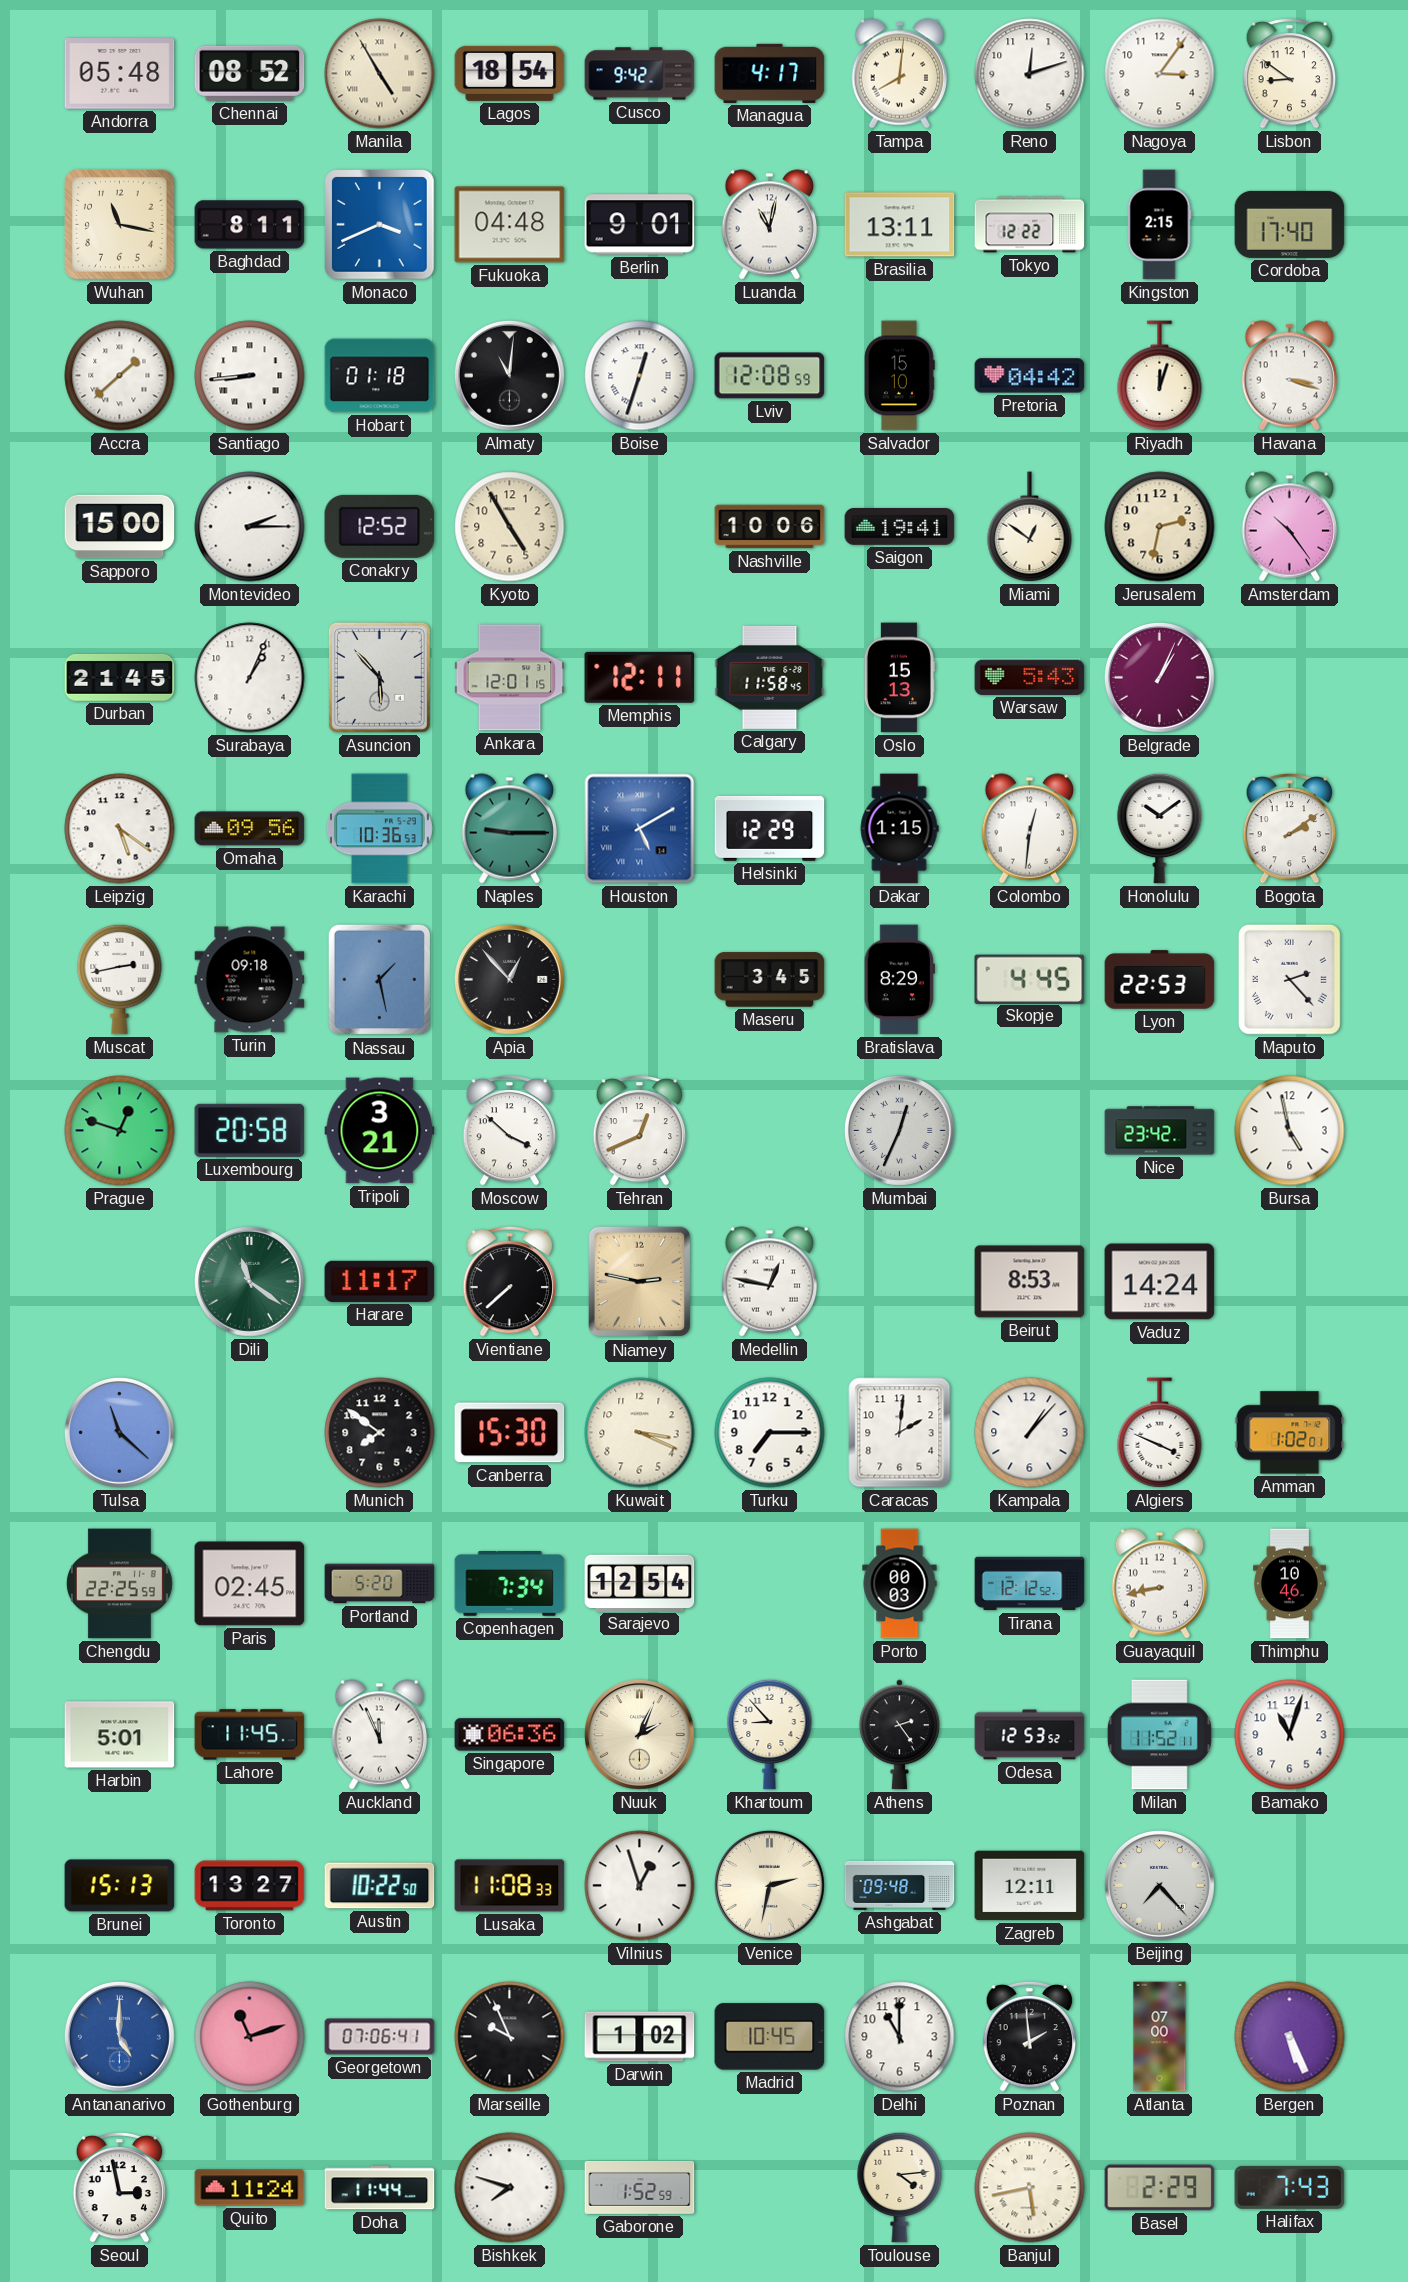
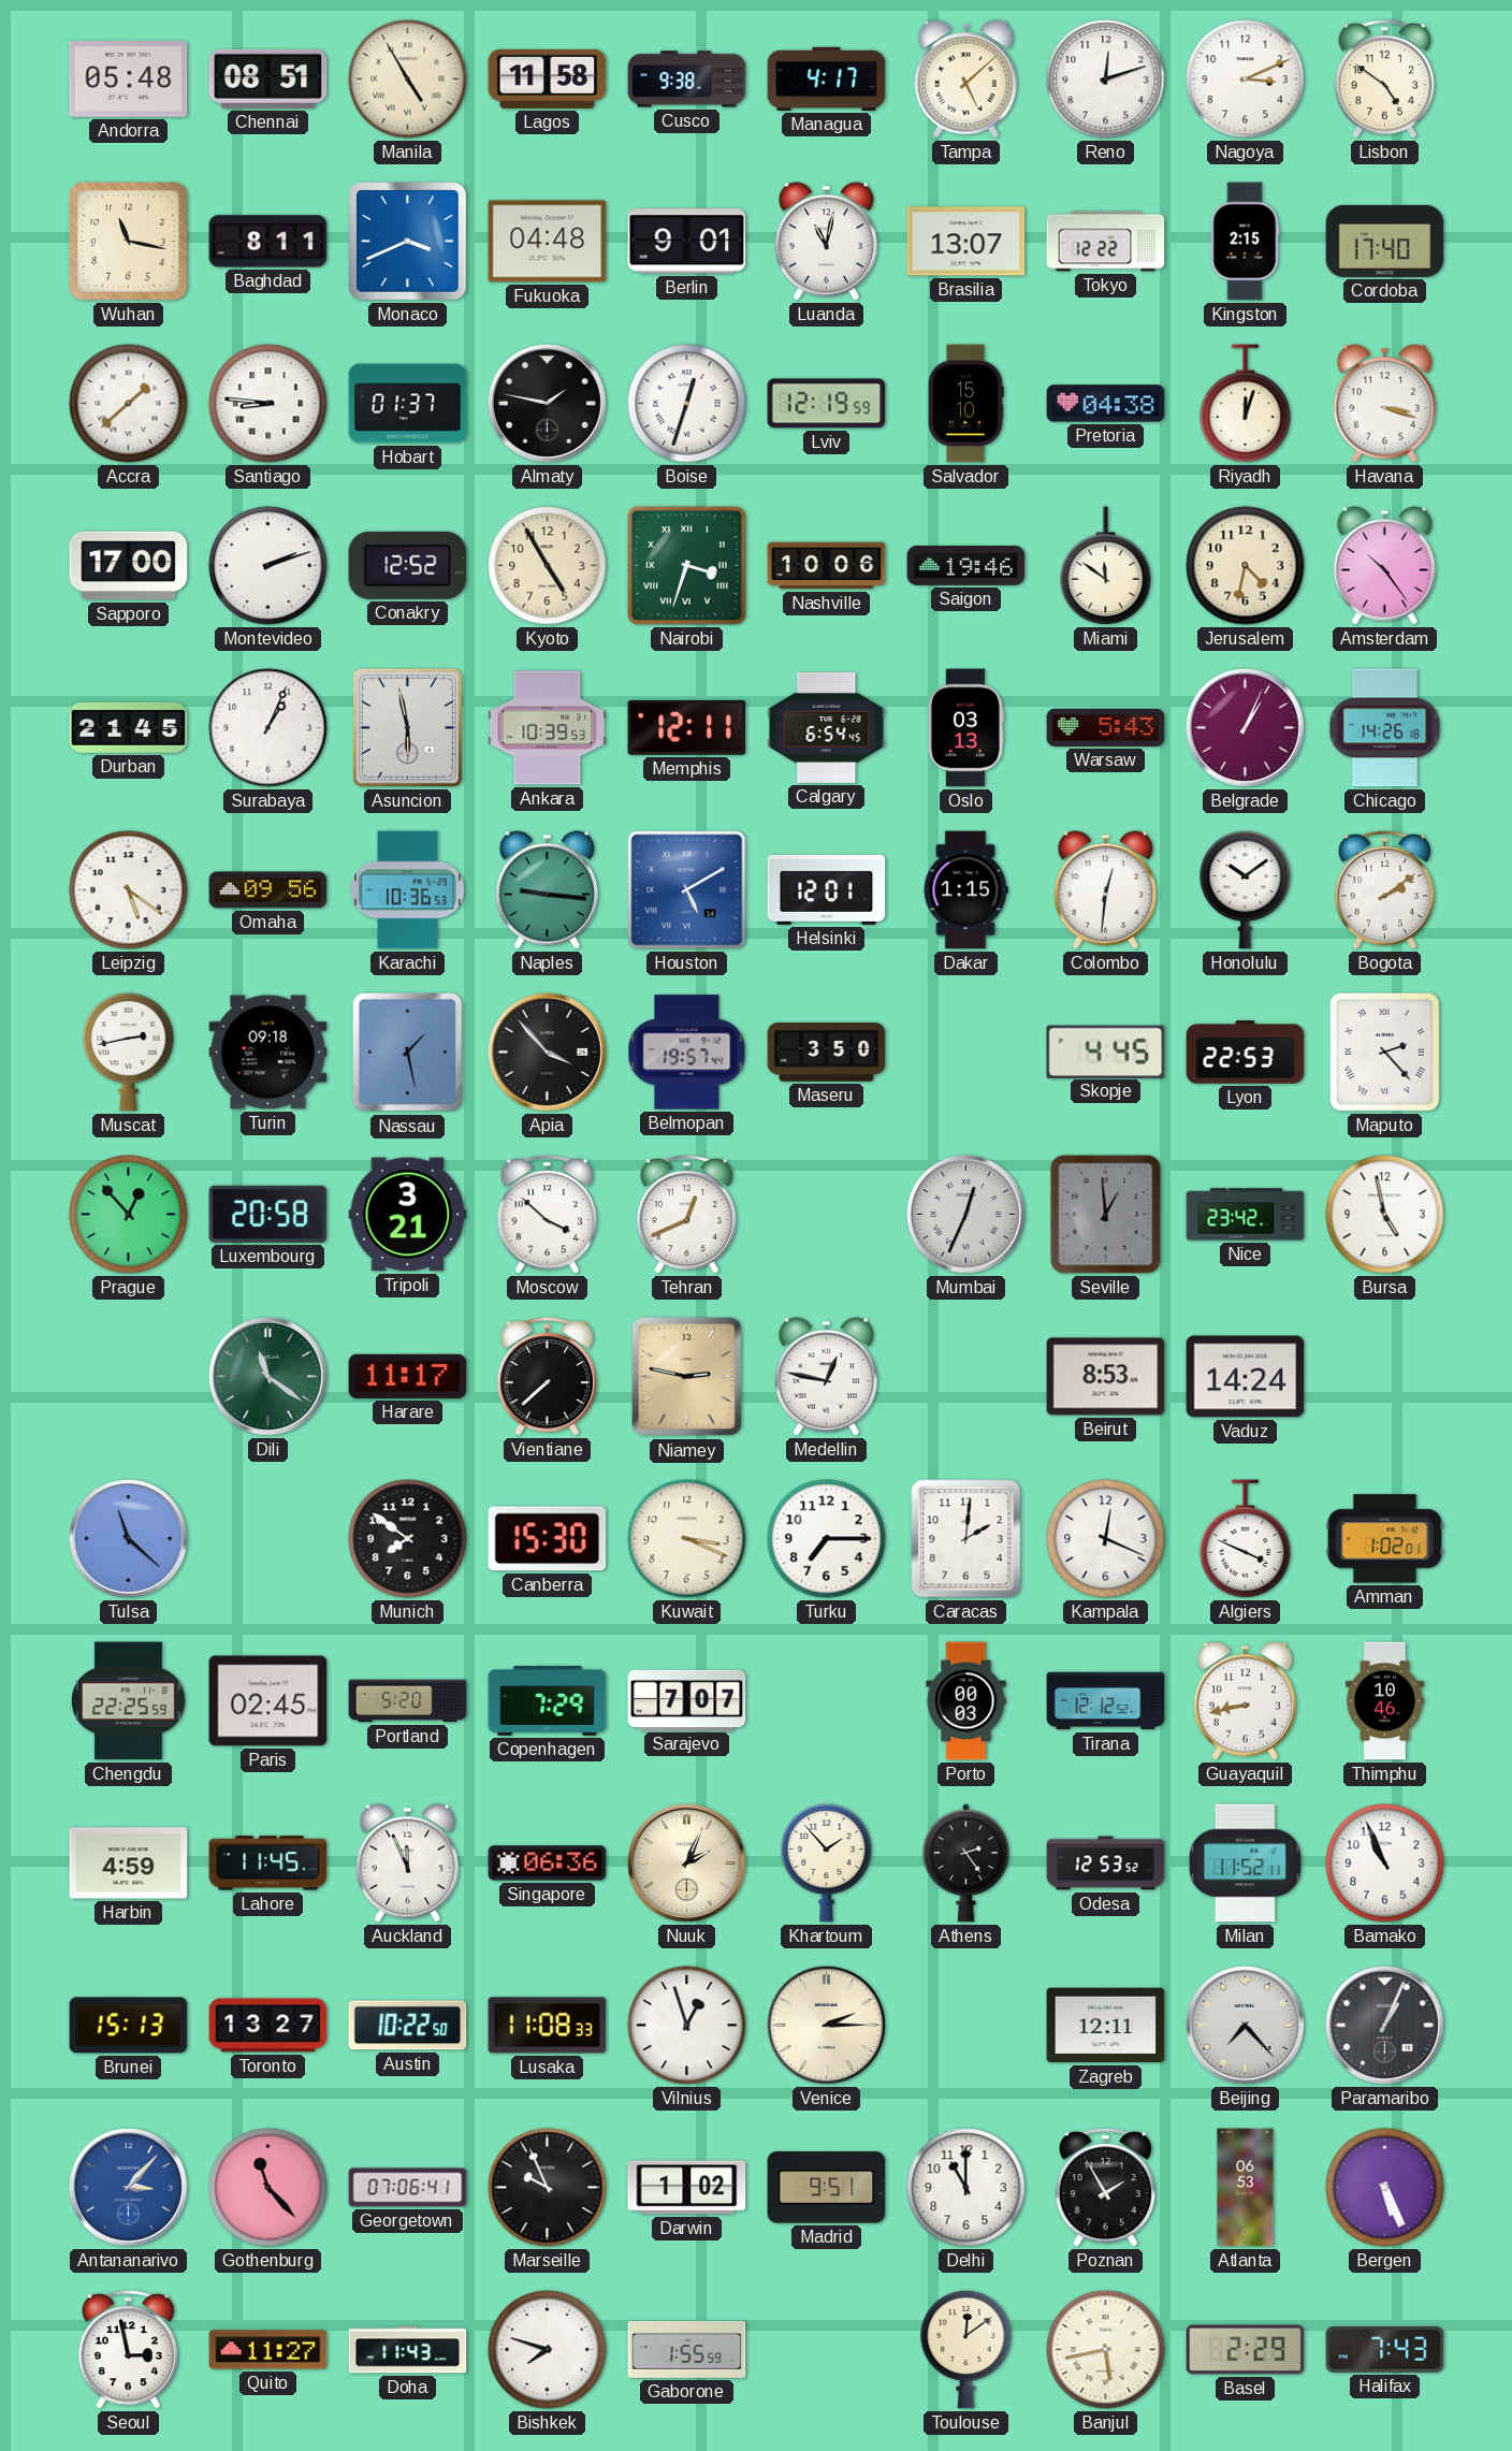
Chennai: 08:52 -> 08:51 (268, 78)
Lagos: 18:54 -> 11:58 (548, 78)
Cusco: 9:42 -> 9:38 (687, 79)
Tampa: 8:01 -> 5:08 (965, 79)
Nagoya: 3:06 -> 3:11 (1246, 79)
Lisbon: 8:51 -> 4:51 (1385, 78)
Brasilia: 13:11 -> 13:07 (966, 242)
Santiago: 8:44 -> 8:46 (268, 404)
Hobart: 01:18 -> 01:37 (408, 404)
Almaty: 11:01 -> 1:47 (547, 403)
Lviv: 12:08 -> 12:19 (827, 404)
Pretoria: 04:42 -> 04:38 (1106, 404)
Sapporo: 15:00 -> 17:00 (129, 566)
Montevideo: 2:15 -> 2:12 (268, 566)
Nairobi: none -> 3:33 (686, 565)
Saigon: 19:41 -> 19:46 (966, 566)
Miami: 12:51 -> 11:51 (1106, 566)
Jerusalem: 2:32 -> 4:32 (1246, 566)
Asuncion: 5:53 -> 5:58 (407, 727)
Ankara: 12:01 -> 10:39 (548, 728)
Calgary: 11:58 -> 6:54 (827, 727)
Oslo: 15:13 -> 03:13 (964, 728)
Chicago: none -> 14:26 (1385, 728)
Naples: 9:15 -> 9:16 (547, 890)
Helsinki: 12:29 -> 12:01 (827, 889)
Apia: 12:53 -> 3:53 (547, 1052)
Belmopan: none -> 19:57 (687, 1053)
Maseru: 3:45 -> 3:50 (827, 1053)
Bratislava: 8:29 -> none (899, 980)
Prague: 12:48 -> 12:53 (129, 1215)
Seville: none -> 12:59 (1106, 1215)
Kampala: 1:07 -> 12:19 (1106, 1539)
Copenhagen: 7:34 -> 7:29 (548, 1701)
Sarajevo: 12:54 -> 7:07 (687, 1700)
Harbin: 5:01 -> 4:59 (129, 1863)
Khartoum: 8:53 -> 1:53 (827, 1862)
Bamako: 11:03 -> 10:56 (1385, 1863)
Venice: 2:32 -> 2:15 (826, 2025)
Ashgabat: 09:48 -> none (900, 1885)
Paramaribo: none -> 1:04 (1384, 2025)
Antananarivo: 5:00 -> 3:07 (128, 2187)
Gothenburg: 11:12 -> 11:23 (268, 2188)
Madrid: 10:45 -> 9:51 (827, 2188)
Poznan: 1:59 -> 1:55 (1106, 2187)
Atlanta: 07:00 -> 06:53 (1246, 2188)
Quito: 11:24 -> 11:27 (268, 2350)
Doha: 11:44 -> 11:43 (408, 2350)
Gaborone: 1:52 -> 1:55 (687, 2349)
Toulouse: 4:14 -> 12:09 (966, 2349)
